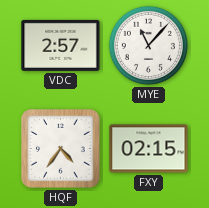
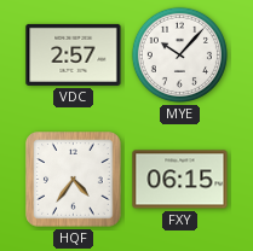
MYE: 11:07 -> 10:07 (179, 54)
FXY: 02:15 -> 06:15 (180, 180)
